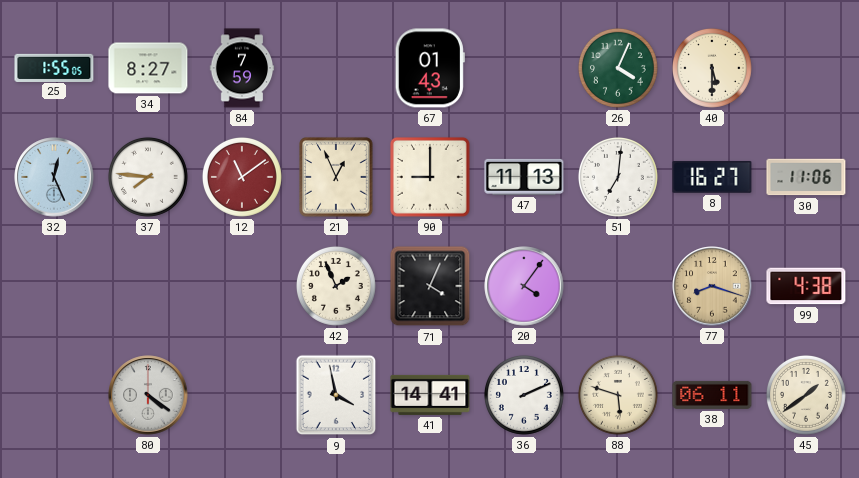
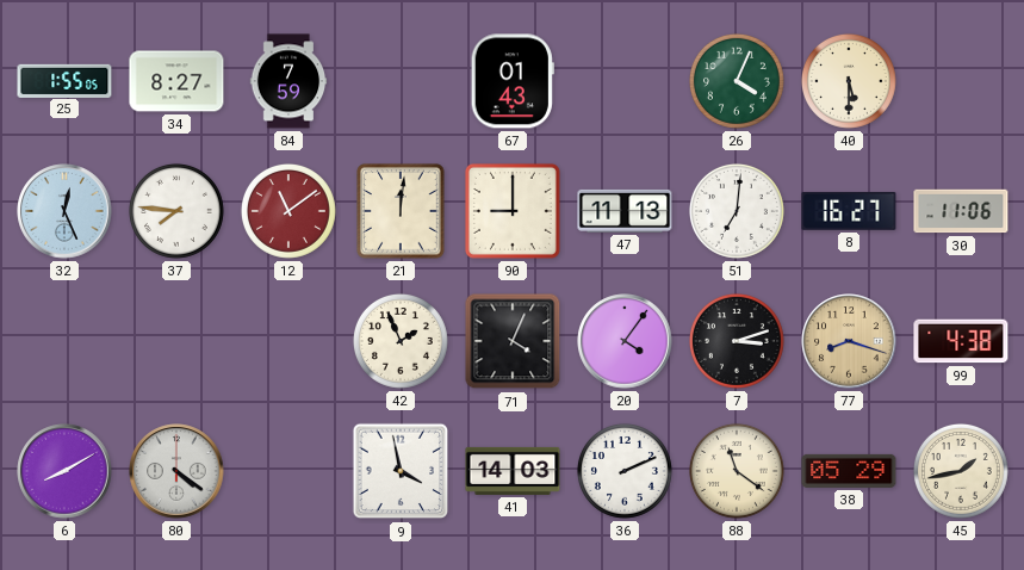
21: 12:56 -> 12:01 (401, 211)
7: none -> 3:12 (737, 341)
6: none -> 8:10 (64, 471)
41: 14:41 -> 14:03 (513, 471)
88: 5:48 -> 11:21 (737, 471)
38: 06:11 -> 05:29 (849, 471)
45: 1:39 -> 1:43 (961, 471)
